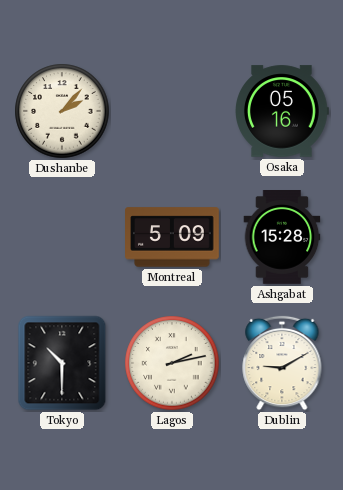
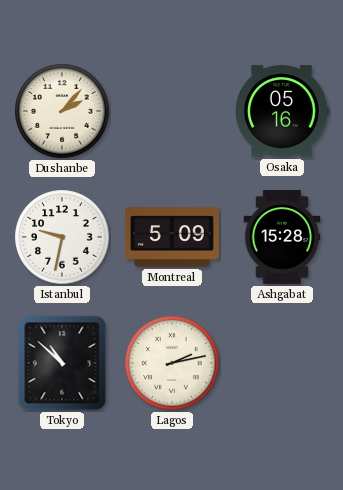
Istanbul: none -> 9:32 (62, 237)
Tokyo: 10:30 -> 10:52 (62, 363)
Dublin: 9:10 -> none (282, 363)
